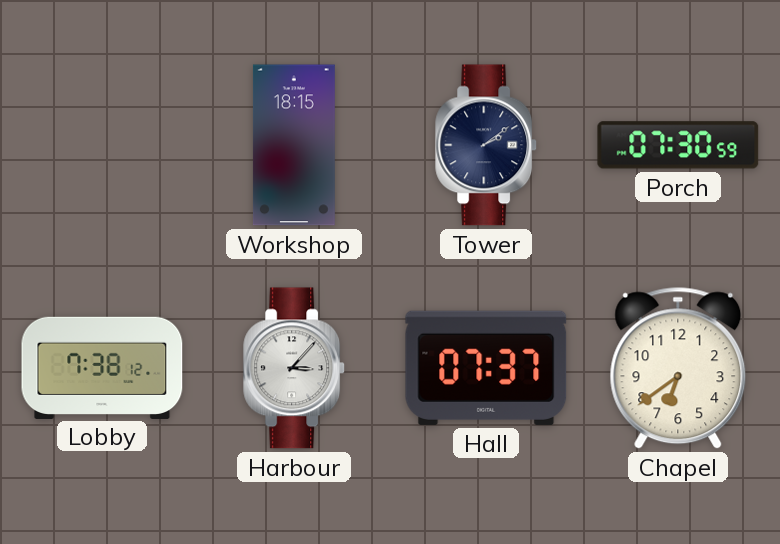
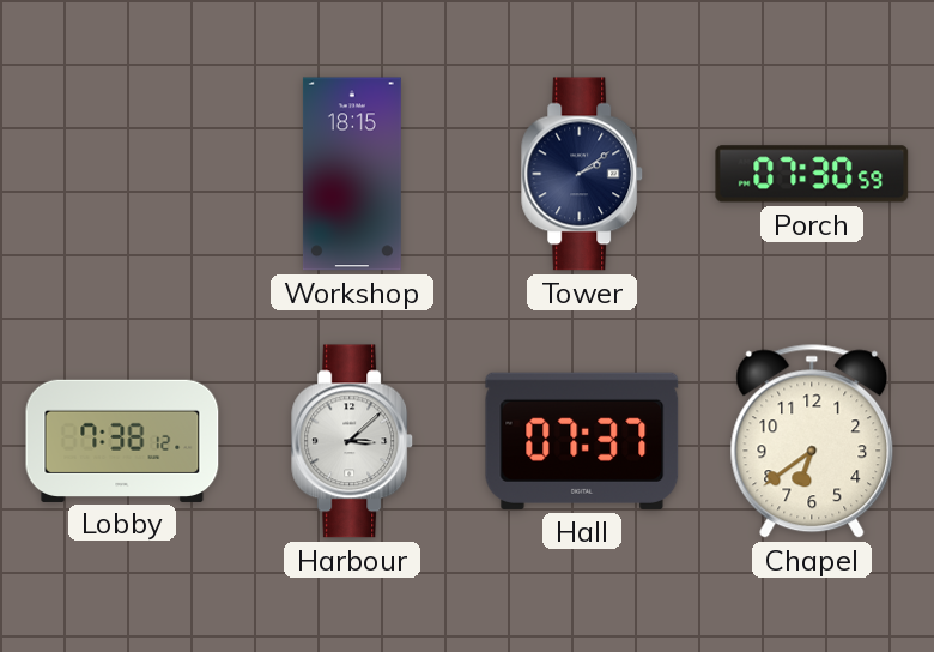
Harbour: 3:07 -> 3:08 (353, 441)
